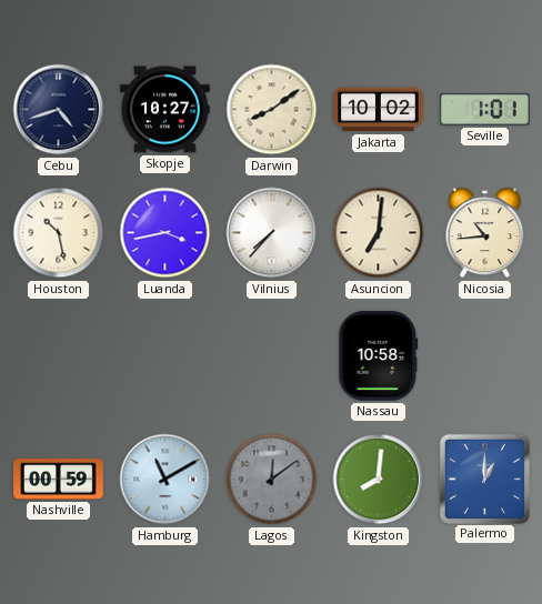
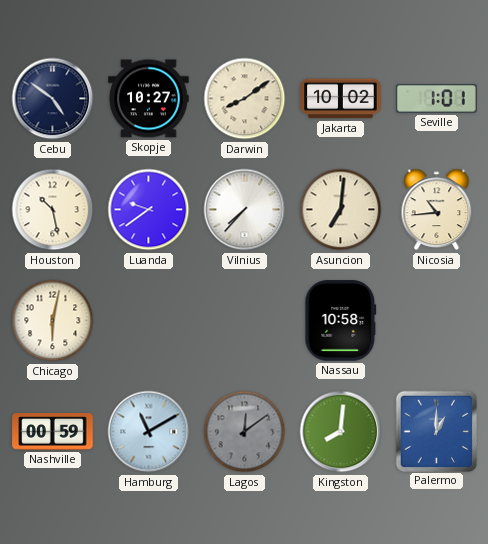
Cebu: 4:42 -> 4:51 (53, 99)
Luanda: 3:43 -> 9:39 (149, 210)
Chicago: none -> 6:02 (53, 321)
